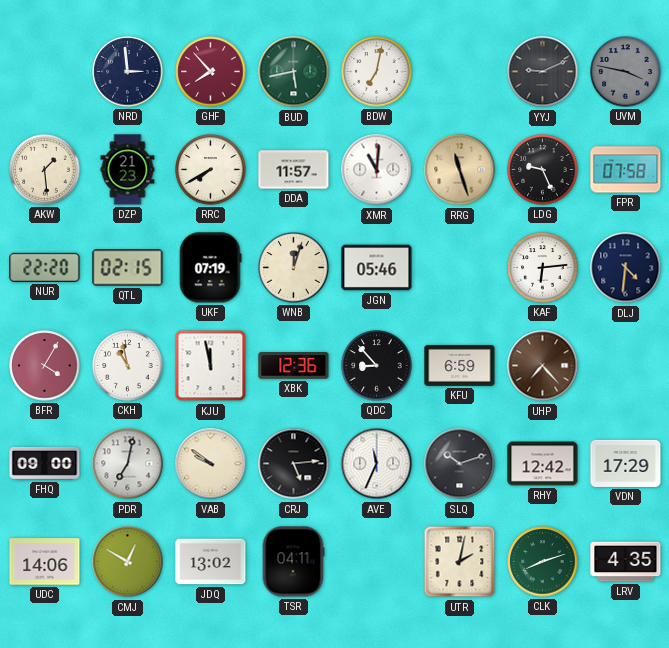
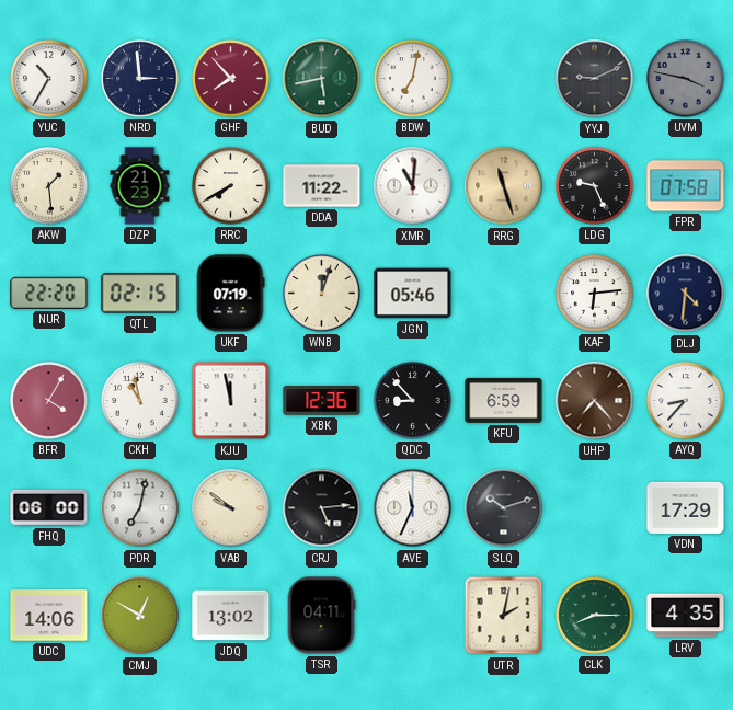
YUC: none -> 10:35 (49, 79)
DDA: 11:57 -> 11:22 (322, 186)
AYQ: none -> 8:37 (686, 401)
FHQ: 09:00 -> 06:00 (49, 507)
RHY: 12:42 -> none (543, 464)
CLK: 8:12 -> 8:15 (595, 616)
